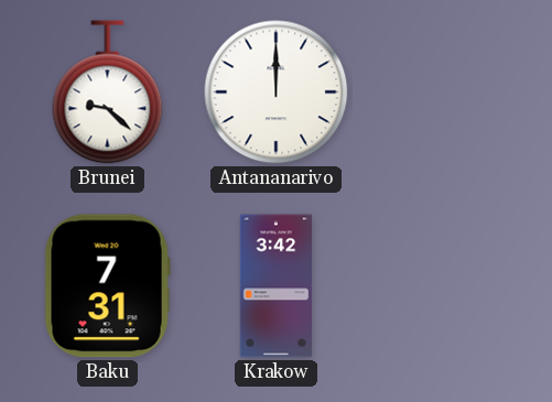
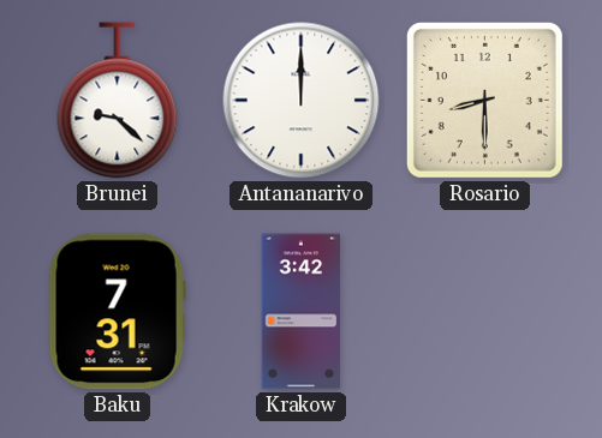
Rosario: none -> 8:30 (484, 100)
